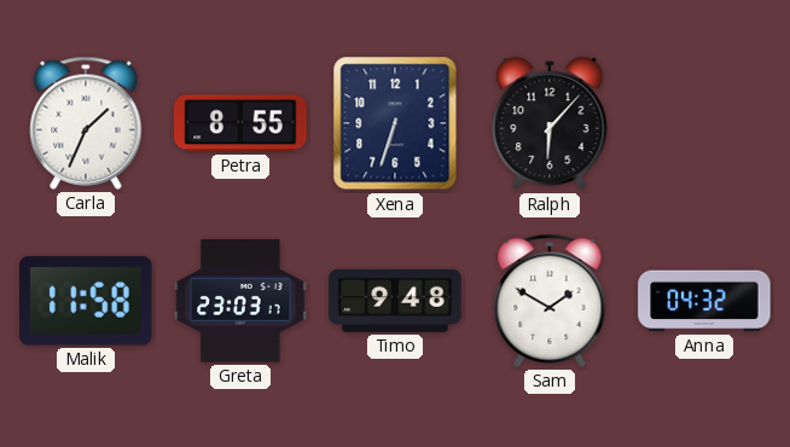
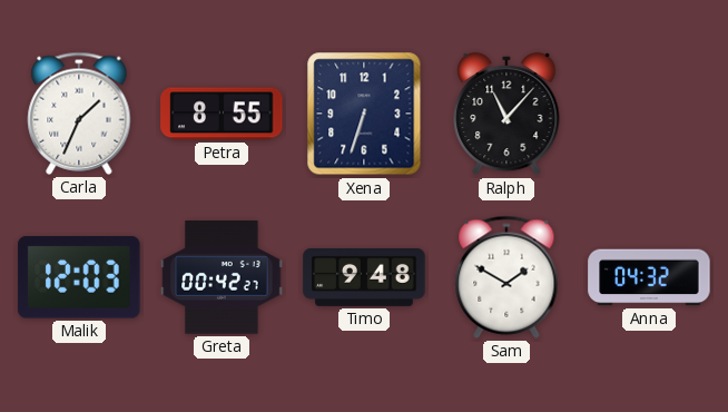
Ralph: 6:07 -> 11:07 (506, 114)
Malik: 11:58 -> 12:03 (79, 277)
Greta: 23:03 -> 00:42 (222, 277)
